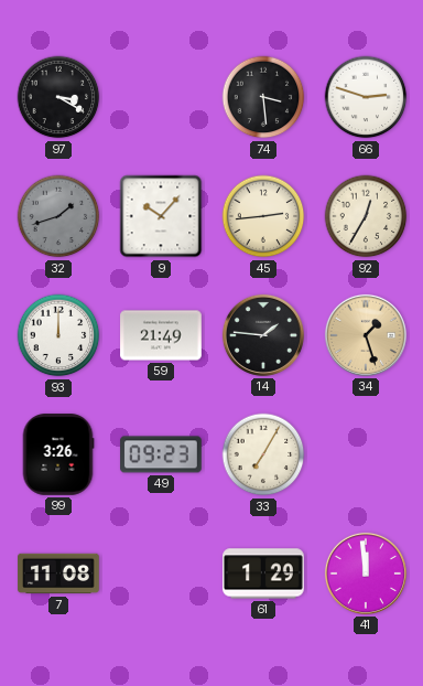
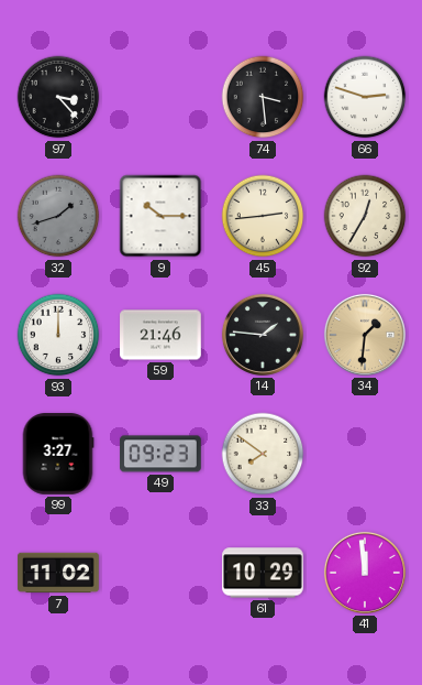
97: 3:20 -> 3:23 (58, 97)
9: 10:07 -> 10:15 (160, 216)
59: 21:49 -> 21:46 (160, 335)
34: 1:27 -> 1:31 (365, 335)
99: 3:26 -> 3:27 (58, 454)
33: 7:05 -> 7:51 (263, 454)
7: 11:08 -> 11:02 (58, 573)
61: 1:29 -> 10:29 (263, 573)
